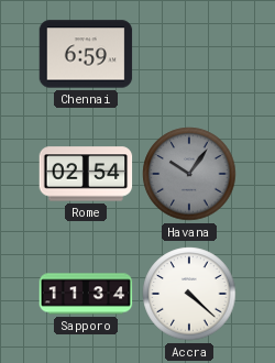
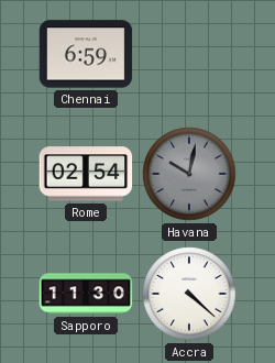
Havana: 10:06 -> 10:02 (189, 174)
Sapporo: 11:34 -> 11:30 (86, 294)
